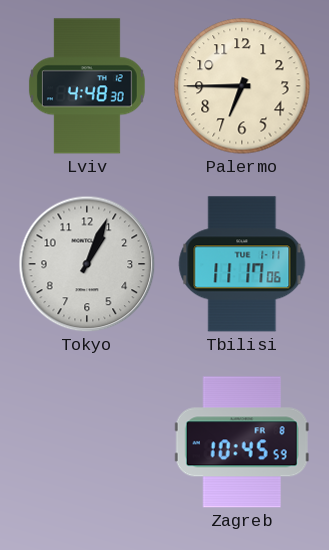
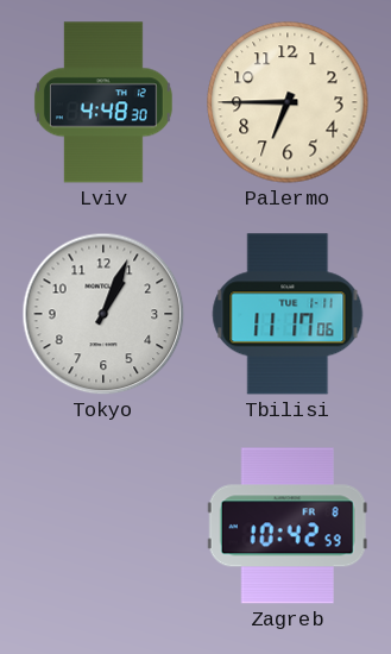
Zagreb: 10:45 -> 10:42 (288, 526)
